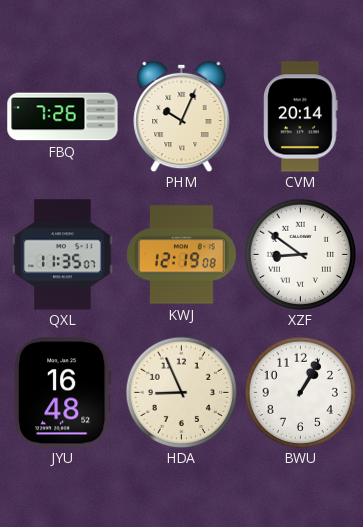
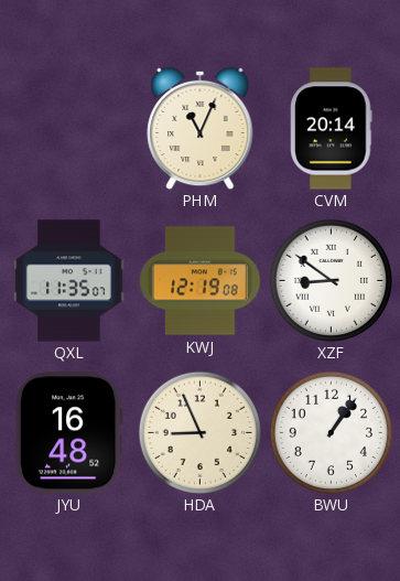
FBQ: 7:26 -> none (63, 117)
PHM: 10:04 -> 11:04 (201, 128)
BWU: 1:05 -> 1:06 (331, 432)
